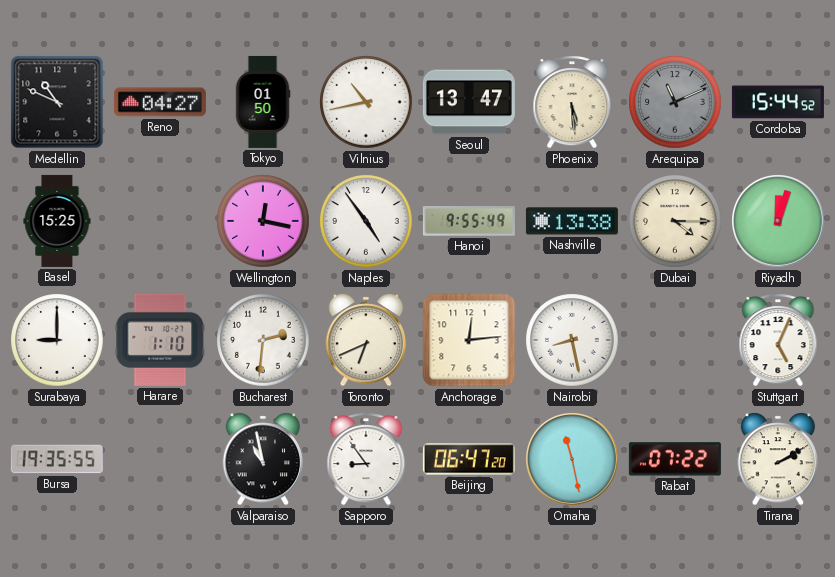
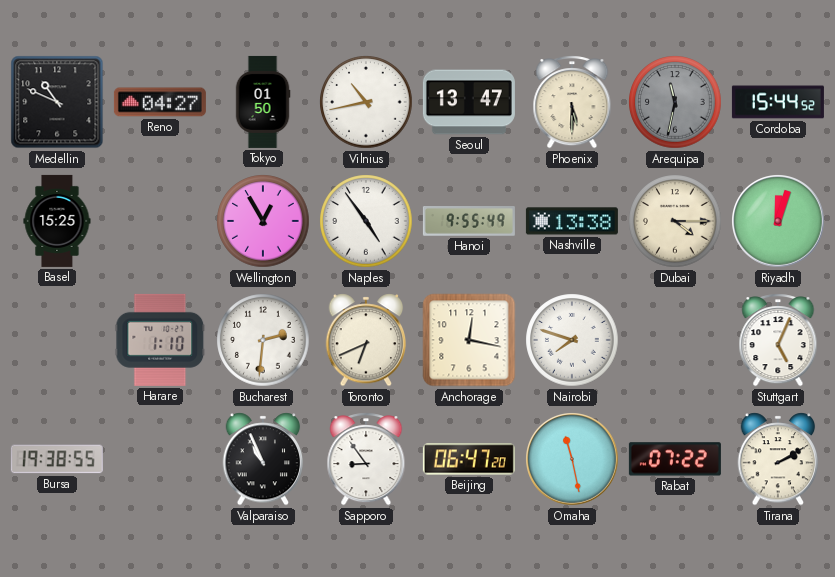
Phoenix: 5:29 -> 5:30 (572, 102)
Arequipa: 11:11 -> 11:32 (675, 102)
Wellington: 12:17 -> 12:55 (263, 221)
Surabaya: 9:00 -> none (57, 340)
Anchorage: 12:14 -> 12:17 (469, 340)
Nairobi: 8:28 -> 7:48 (572, 340)
Bursa: 19:35 -> 19:38 (57, 459)
Valparaiso: 10:58 -> 10:56 (263, 459)
